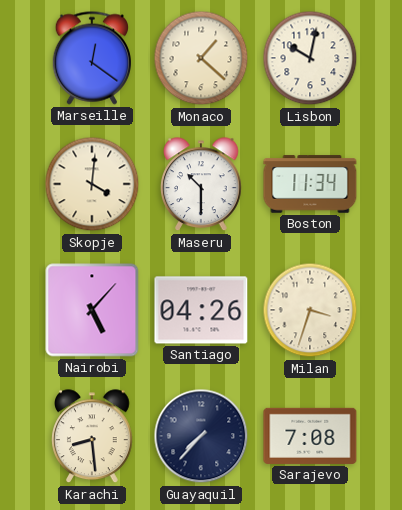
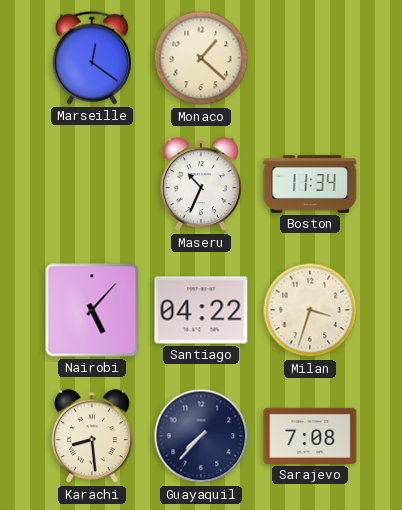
Lisbon: 10:02 -> none (310, 58)
Skopje: 4:01 -> none (92, 184)
Maseru: 10:30 -> 10:34 (202, 185)
Santiago: 04:26 -> 04:22 (201, 310)
